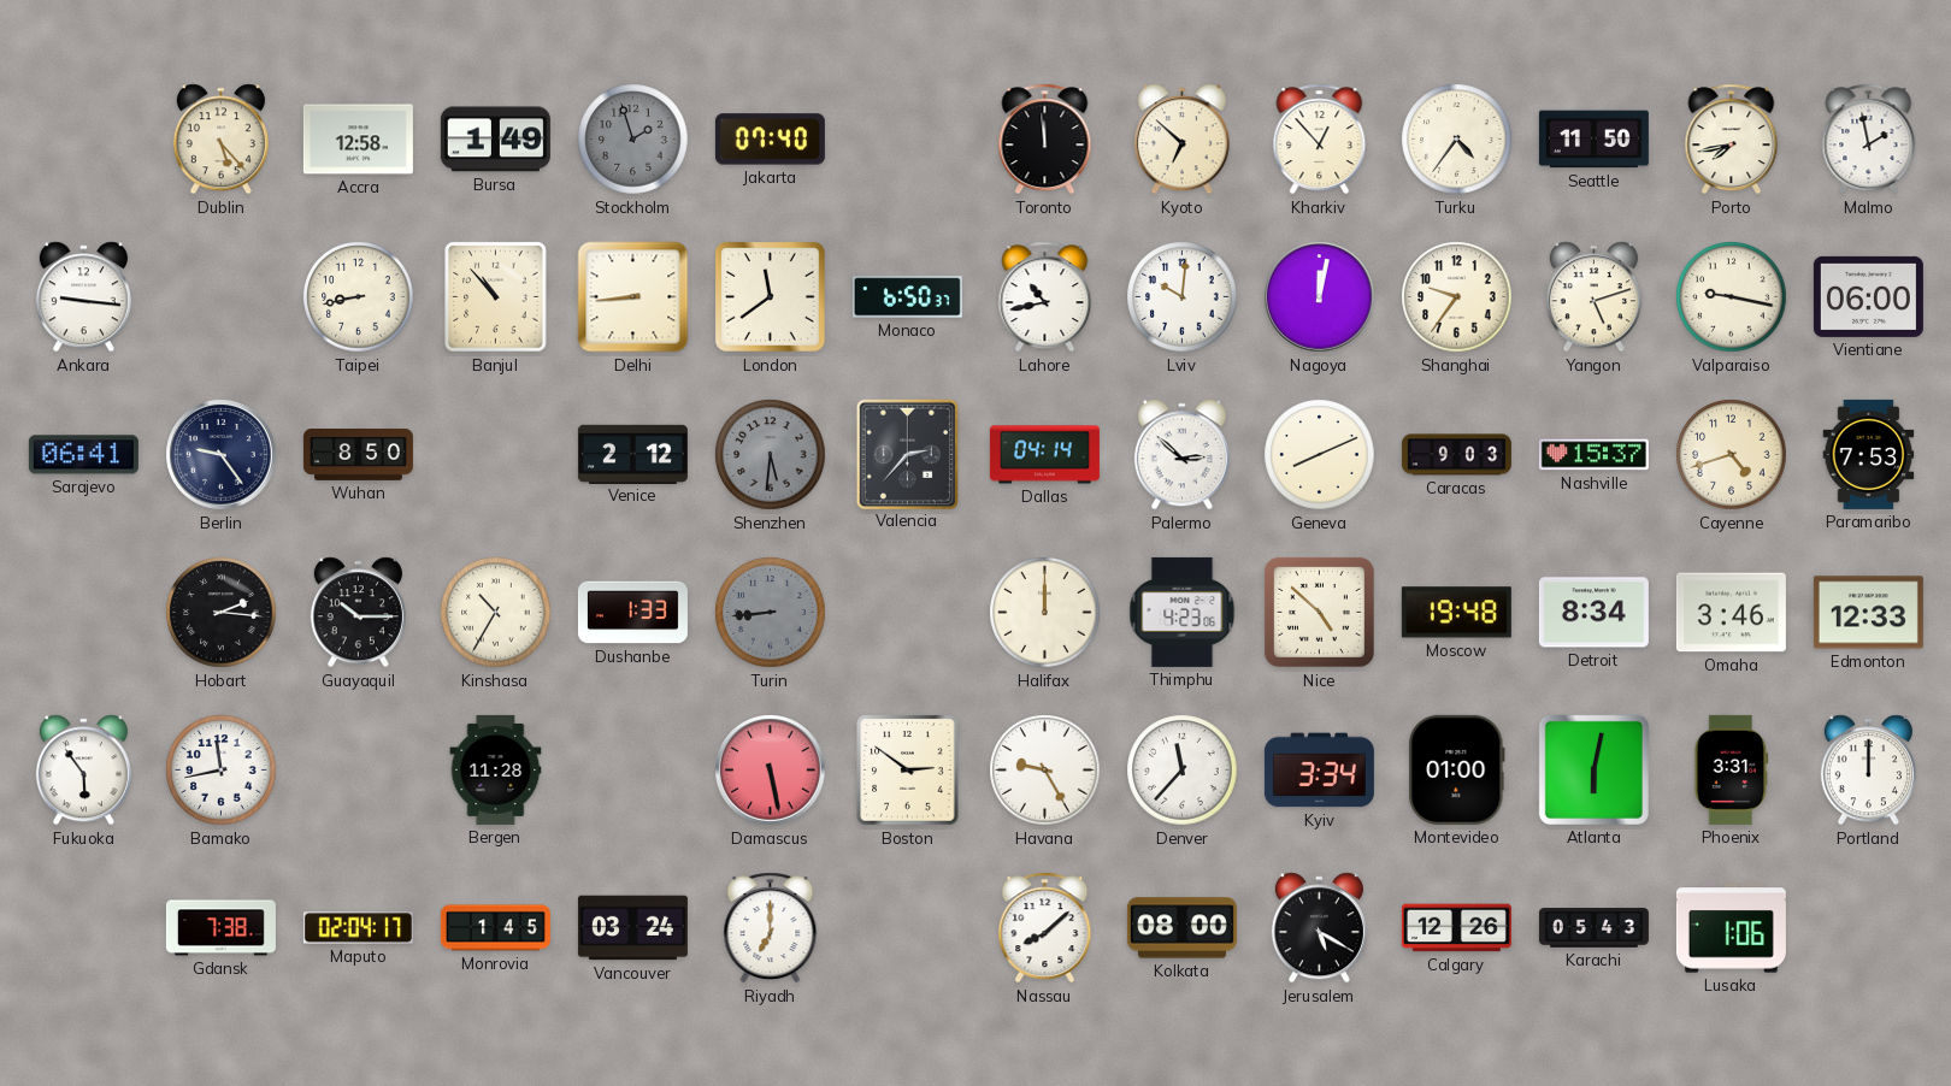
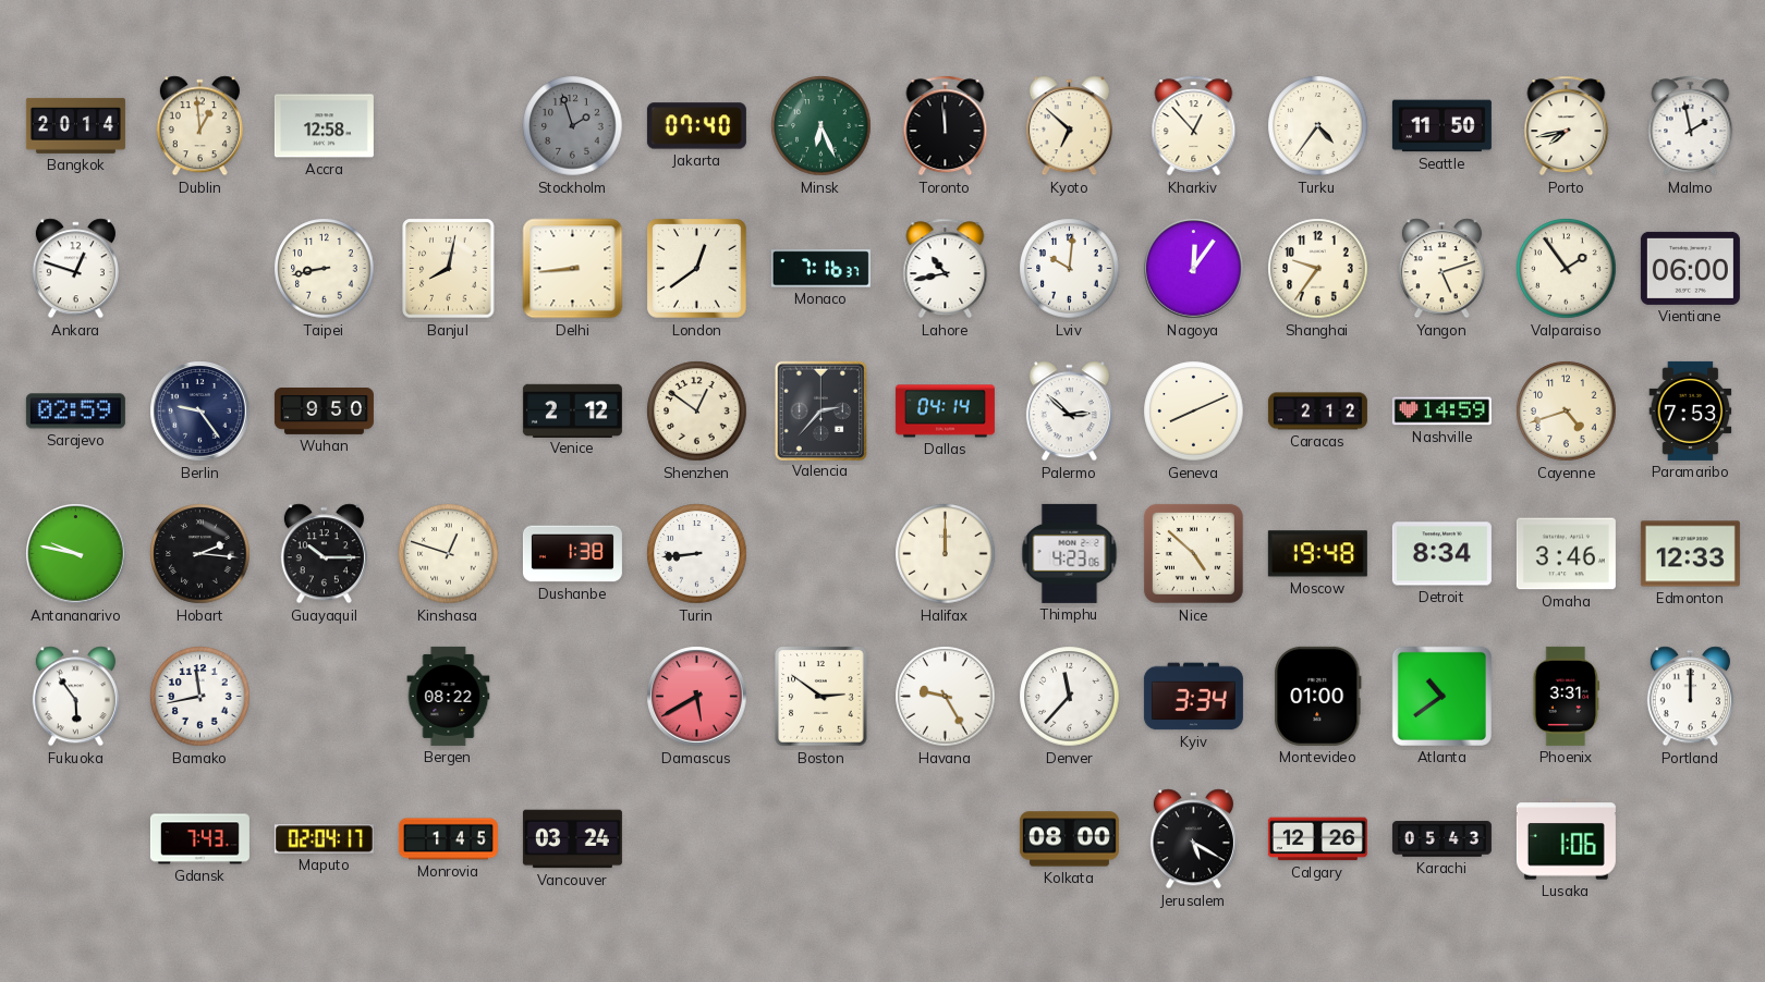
Bangkok: none -> 20:14 (75, 125)
Dublin: 5:23 -> 12:59 (199, 126)
Bursa: 1:49 -> none (495, 140)
Minsk: none -> 6:26 (821, 126)
Ankara: 9:16 -> 12:48 (75, 269)
Banjul: 10:53 -> 8:02 (449, 269)
London: 11:39 -> 12:39 (697, 269)
Monaco: 6:50 -> 7:16 (820, 269)
Nagoya: 12:02 -> 12:06 (1194, 269)
Valparaiso: 9:17 -> 1:54 (1567, 269)
Sarajevo: 06:41 -> 02:59 (75, 412)
Wuhan: 8:50 -> 9:50 (324, 412)
Shenzhen: 5:31 -> 12:51 (697, 412)
Shenzhen dial: grey -> cream (697, 412)
Caracas: 9:03 -> 2:12 (1317, 412)
Nashville: 15:37 -> 14:59 (1441, 412)
Antananarivo: none -> 9:47 (76, 554)
Kinshasa: 10:35 -> 12:48 (449, 554)
Dushanbe: 1:33 -> 1:38 (572, 554)
Turin dial: grey -> white (697, 554)
Bergen: 11:28 -> 08:22 (449, 696)
Damascus: 5:28 -> 5:40 (697, 697)
Atlanta: 6:02 -> 10:39 (1441, 696)
Gdansk: 7:38 -> 7:43 (199, 839)
Riyadh: 7:00 -> none (771, 928)
Nassau: 8:08 -> none (1045, 928)
